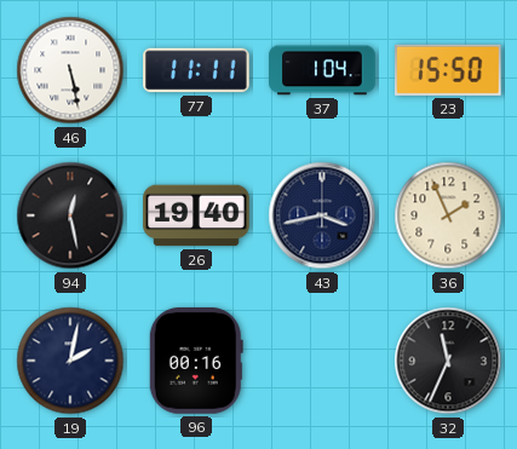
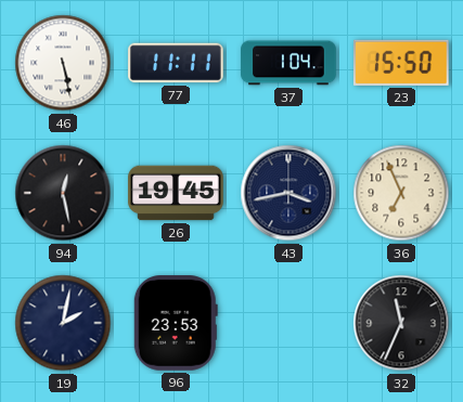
26: 19:40 -> 19:45 (176, 193)
36: 1:56 -> 6:56 (401, 193)
96: 00:16 -> 23:53 (176, 323)
